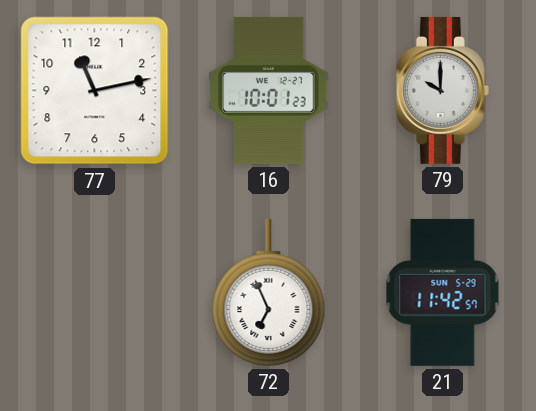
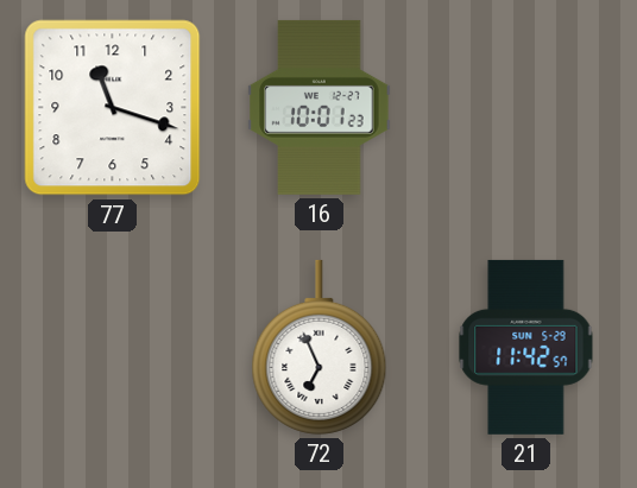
77: 11:13 -> 11:18 (113, 108)
79: 10:00 -> none (442, 90)
